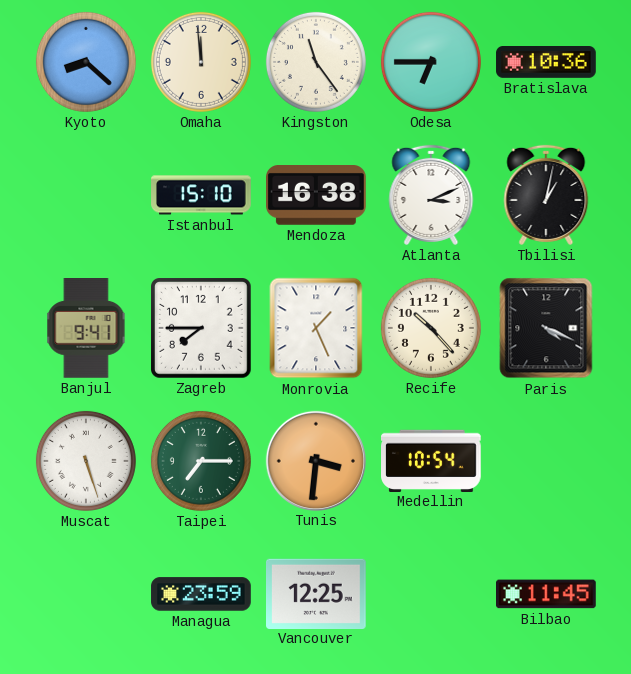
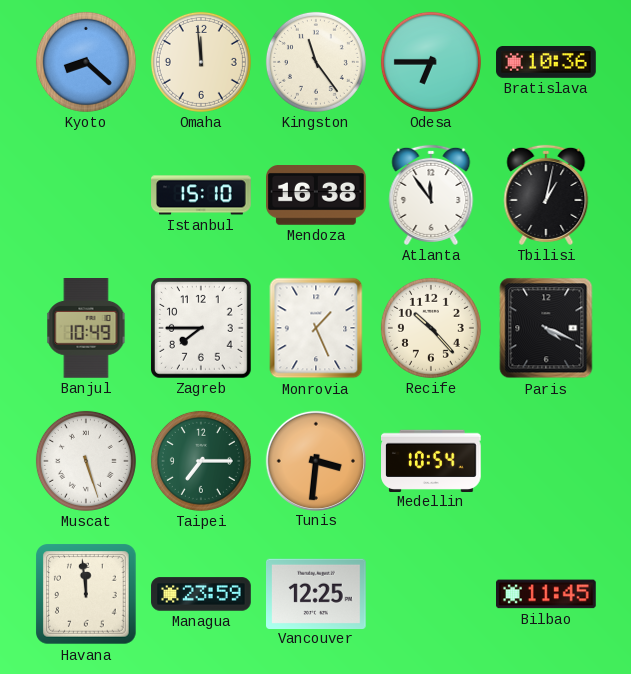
Atlanta: 3:11 -> 11:54 (431, 195)
Banjul: 9:41 -> 10:49 (86, 329)
Havana: none -> 11:59 (86, 594)
